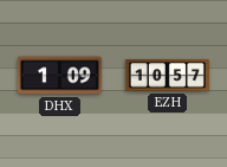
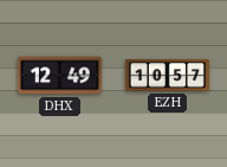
DHX: 1:09 -> 12:49 (59, 76)
